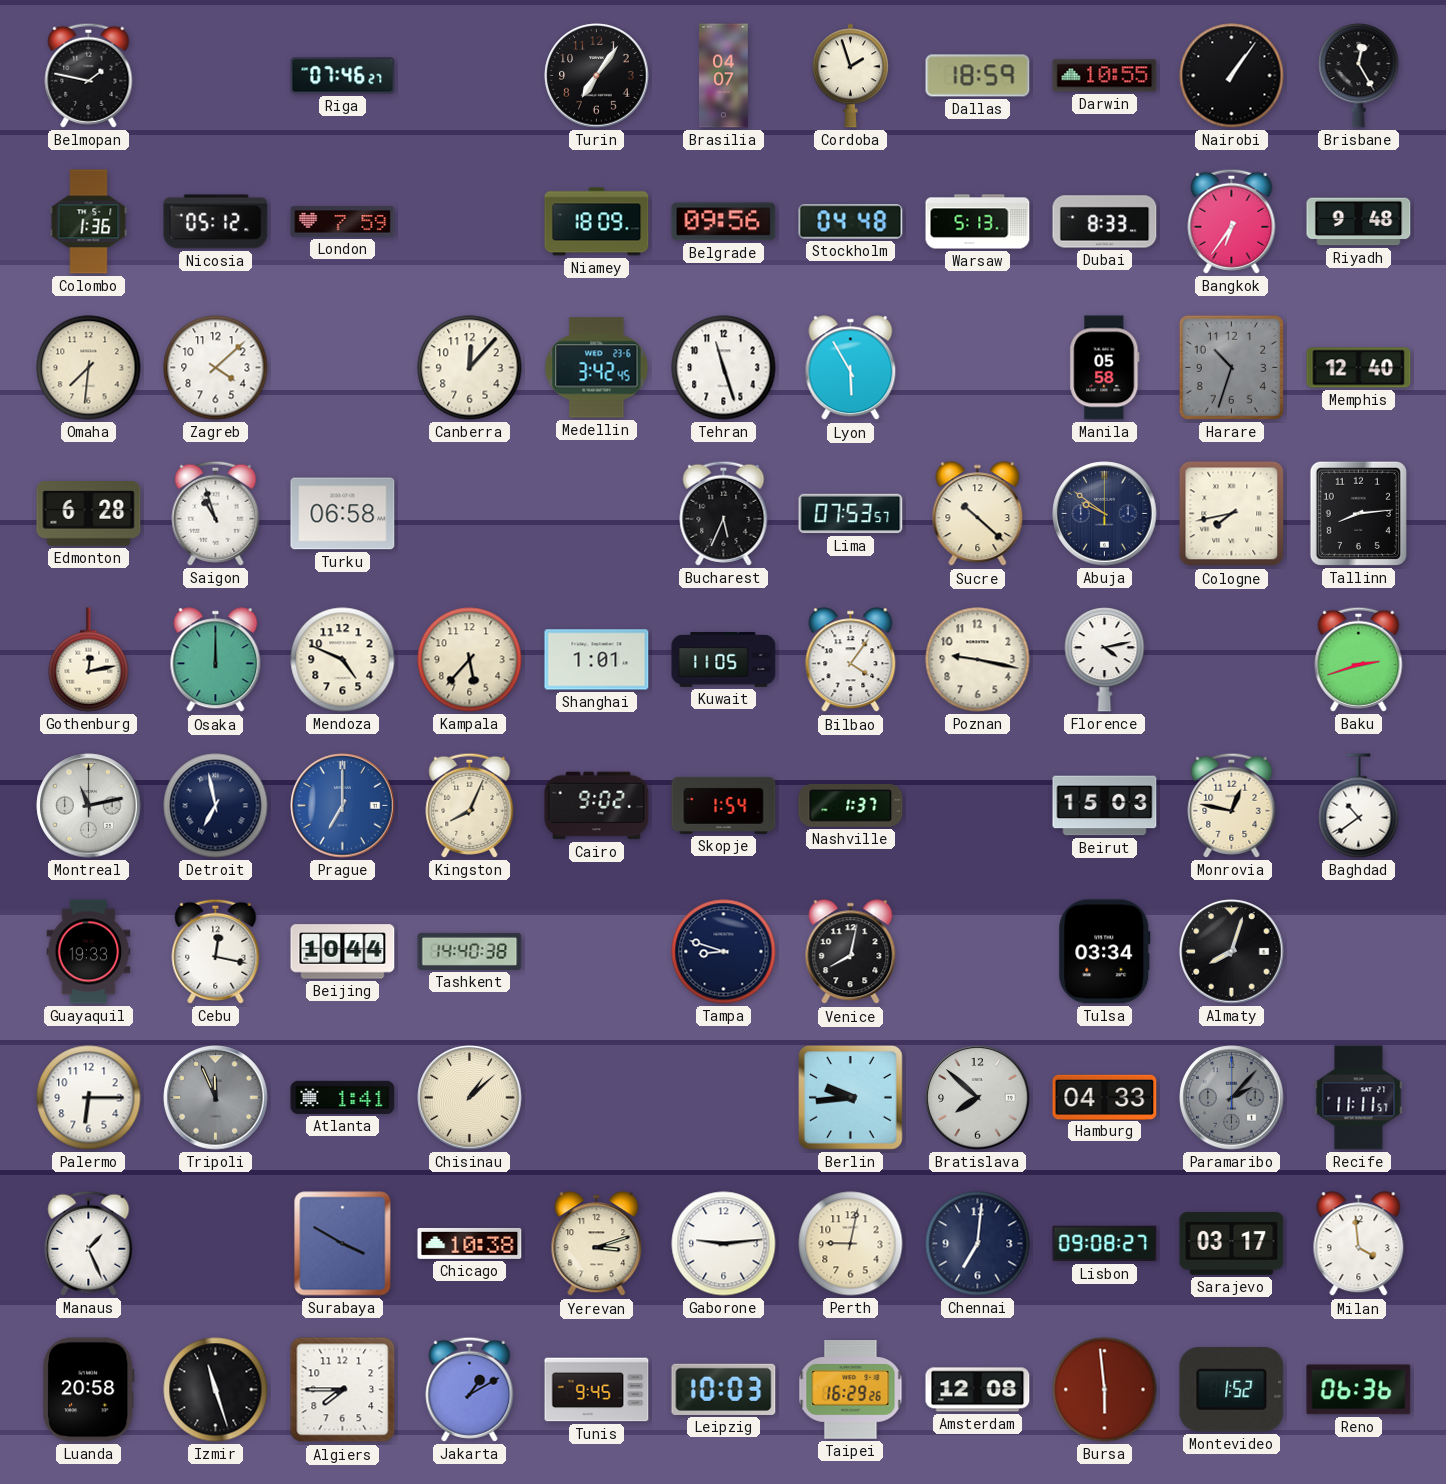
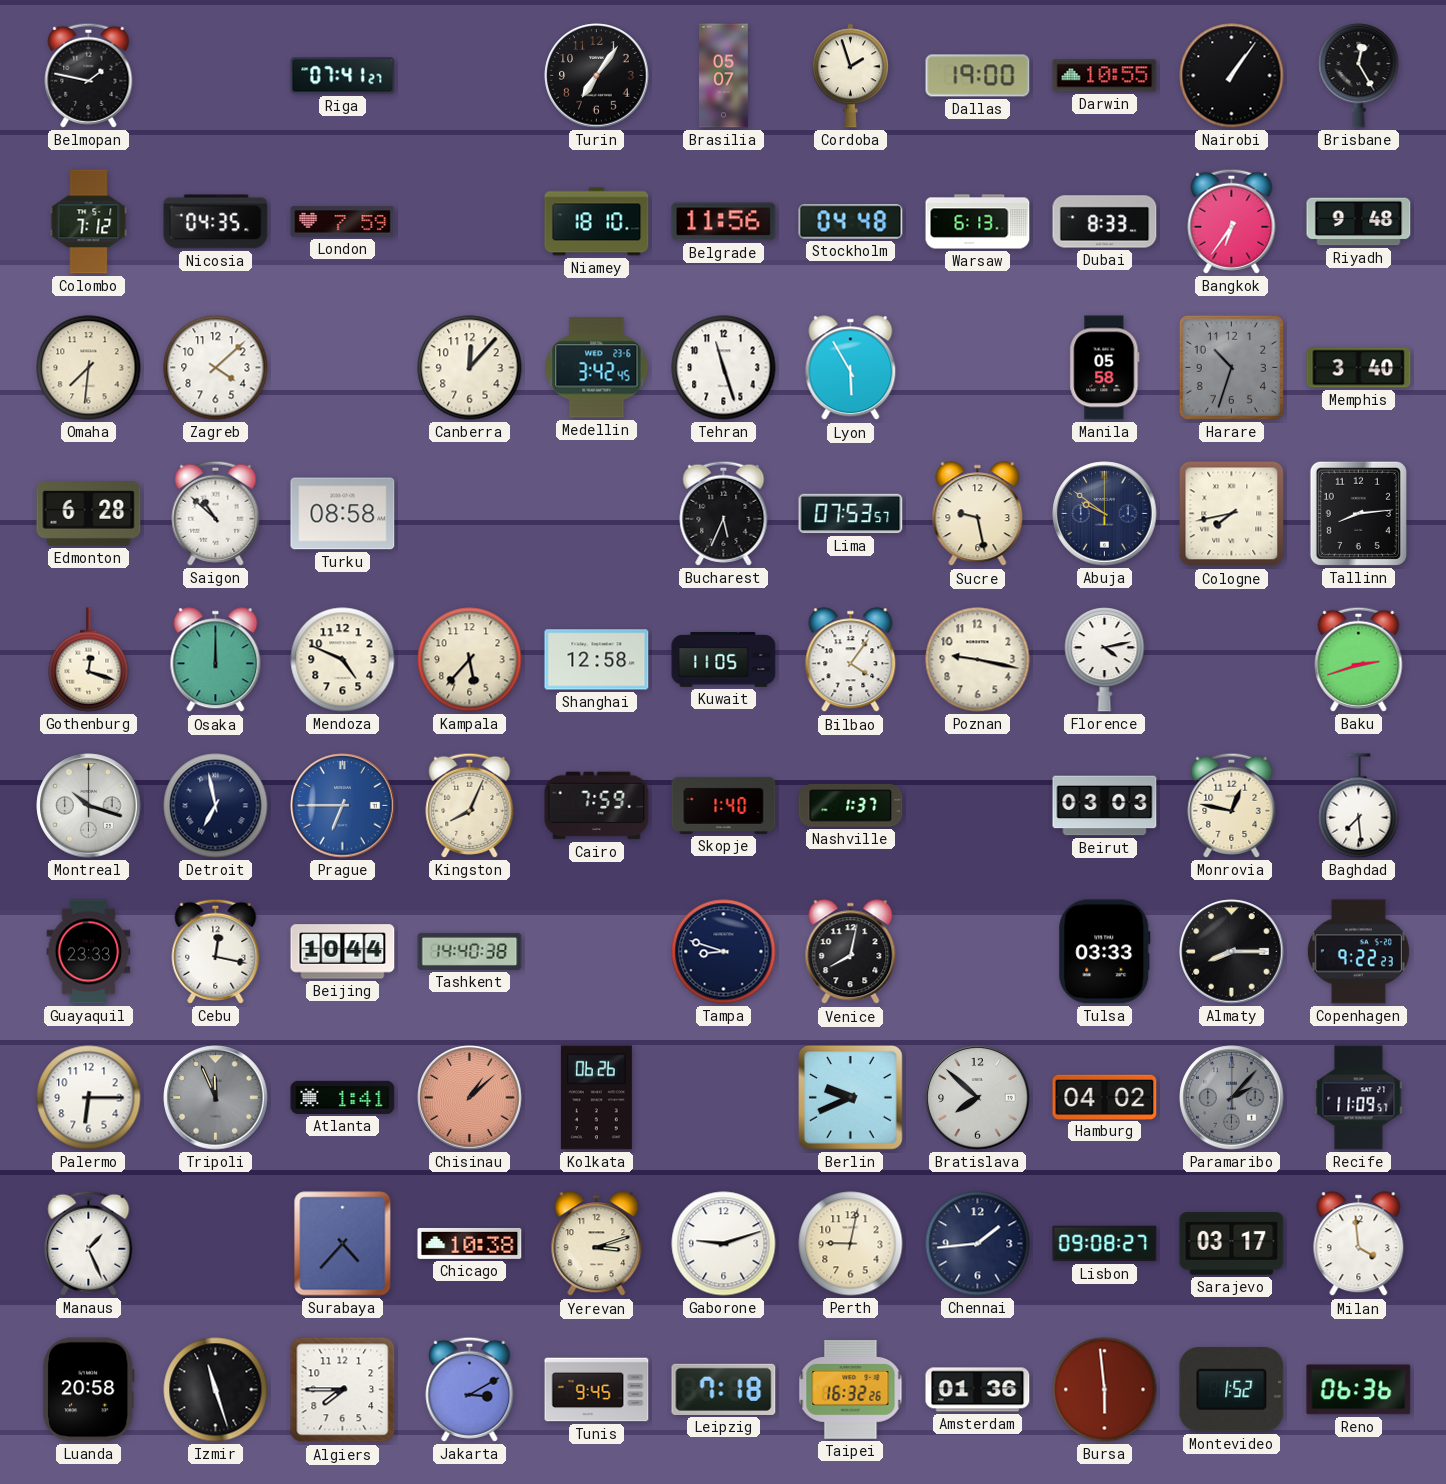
Riga: 07:46 -> 07:41 (343, 76)
Brasilia: 04:07 -> 05:07 (724, 76)
Dallas: 18:59 -> 19:00 (978, 76)
Colombo: 1:36 -> 7:12 (89, 222)
Nicosia: 05:12 -> 04:35 (216, 222)
Niamey: 18:09 -> 18:10 (597, 222)
Belgrade: 09:56 -> 11:56 (724, 222)
Warsaw: 5:13 -> 6:13 (978, 222)
Memphis: 12:40 -> 3:40 (1359, 368)
Saigon: 10:57 -> 10:52 (216, 513)
Turku: 06:58 -> 08:58 (343, 514)
Sucre: 10:22 -> 9:28 (978, 514)
Gothenburg: 12:13 -> 12:18 (89, 660)
Shanghai: 1:01 -> 12:58 (597, 660)
Montreal: 11:13 -> 10:18 (89, 806)
Prague: 7:00 -> 6:45 (343, 806)
Cairo: 9:02 -> 7:59 (597, 806)
Skopje: 1:54 -> 1:40 (724, 805)
Beirut: 15:03 -> 03:03 (1105, 806)
Baghdad: 10:39 -> 7:29 (1359, 806)
Guayaquil: 19:33 -> 23:33 (89, 952)
Tulsa: 03:34 -> 03:33 (1105, 952)
Almaty: 8:03 -> 8:15 (1232, 952)
Copenhagen: none -> 9:22 (1358, 952)
Chisinau dial: cream -> salmon (470, 1098)
Kolkata: none -> 06:26 (596, 1098)
Berlin: 9:44 -> 9:41 (851, 1098)
Hamburg: 04:33 -> 04:02 (1105, 1097)
Recife: 11:11 -> 11:09 (1359, 1098)
Surabaya: 3:50 -> 4:37 (343, 1244)
Gaborone: 9:14 -> 9:12 (724, 1244)
Chennai: 7:01 -> 1:44 (978, 1244)
Jakarta: 1:10 -> 3:10 (470, 1389)
Leipzig: 10:03 -> 7:18 (724, 1389)
Taipei: 16:29 -> 16:32 (851, 1390)
Amsterdam: 12:08 -> 01:36 (978, 1390)
